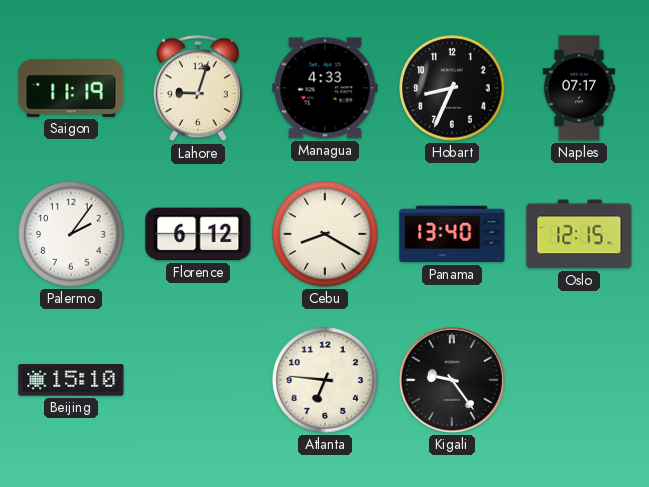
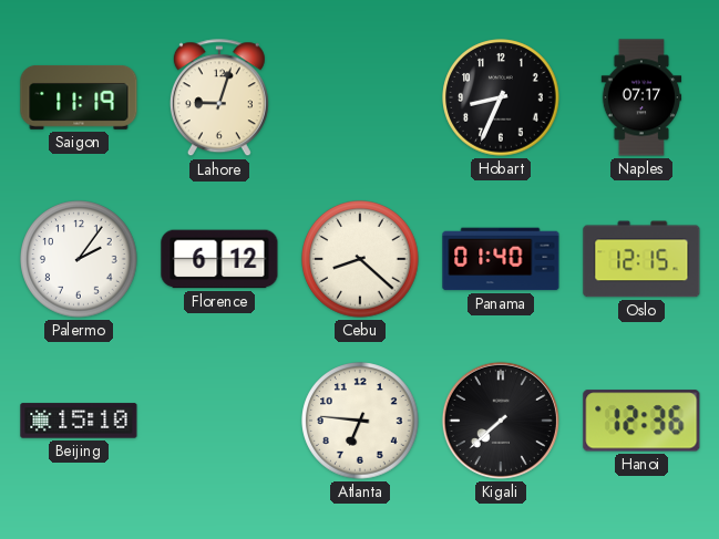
Managua: 4:33 -> none (325, 88)
Cebu: 8:20 -> 8:22 (360, 259)
Panama: 13:40 -> 01:40 (501, 259)
Kigali: 9:24 -> 7:38 (501, 421)
Hanoi: none -> 12:36 (641, 421)
